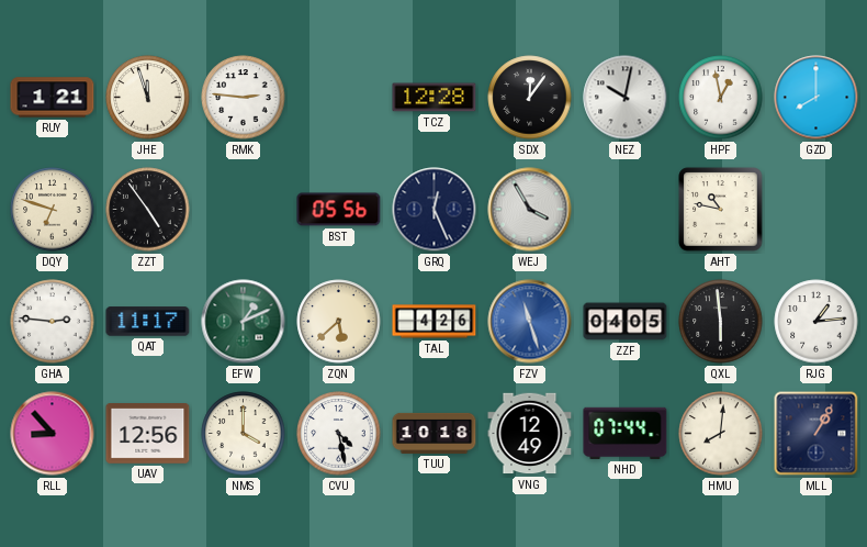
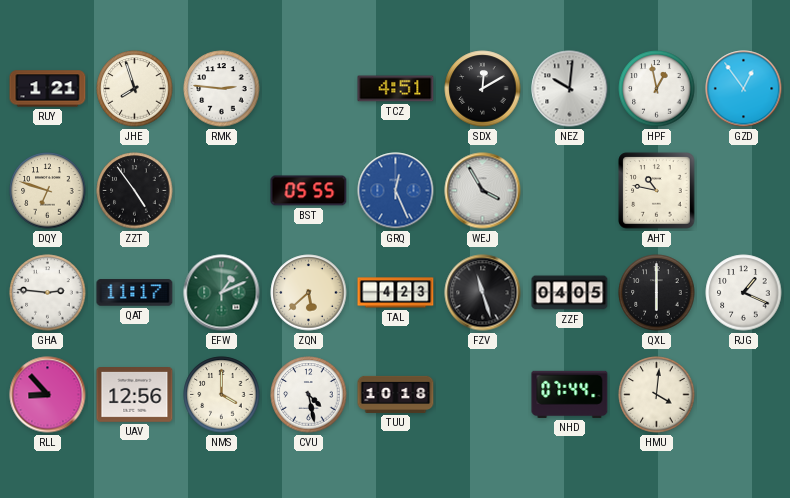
JHE: 11:57 -> 7:57 (135, 89)
TCZ: 12:28 -> 4:51 (396, 89)
SDX: 12:06 -> 12:10 (483, 89)
NEZ: 10:02 -> 10:01 (570, 89)
GZD: 8:00 -> 12:54 (744, 89)
BST: 05:56 -> 05:55 (309, 191)
GRQ dial: navy -> blue (396, 191)
TAL: 4:26 -> 4:23 (396, 293)
FZV dial: blue -> black (483, 293)
QXL: 5:59 -> 6:00 (657, 293)
RJG: 1:14 -> 1:19 (744, 293)
VNG: 12:49 -> none (530, 434)
HMU: 8:01 -> 4:01 (657, 395)
MLL: 1:05 -> none (817, 434)
